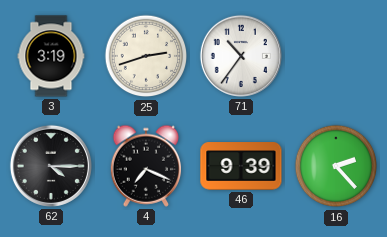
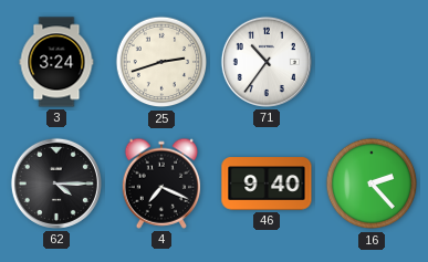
3: 3:19 -> 3:24 (56, 62)
46: 9:39 -> 9:40 (267, 184)
